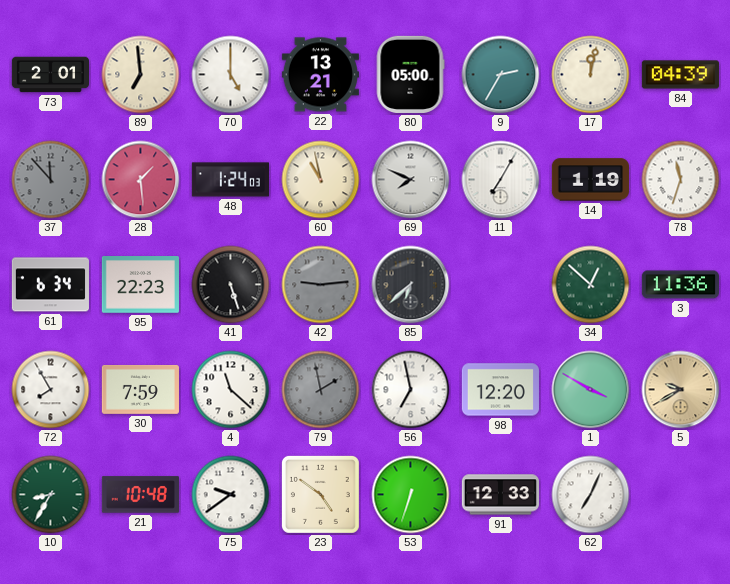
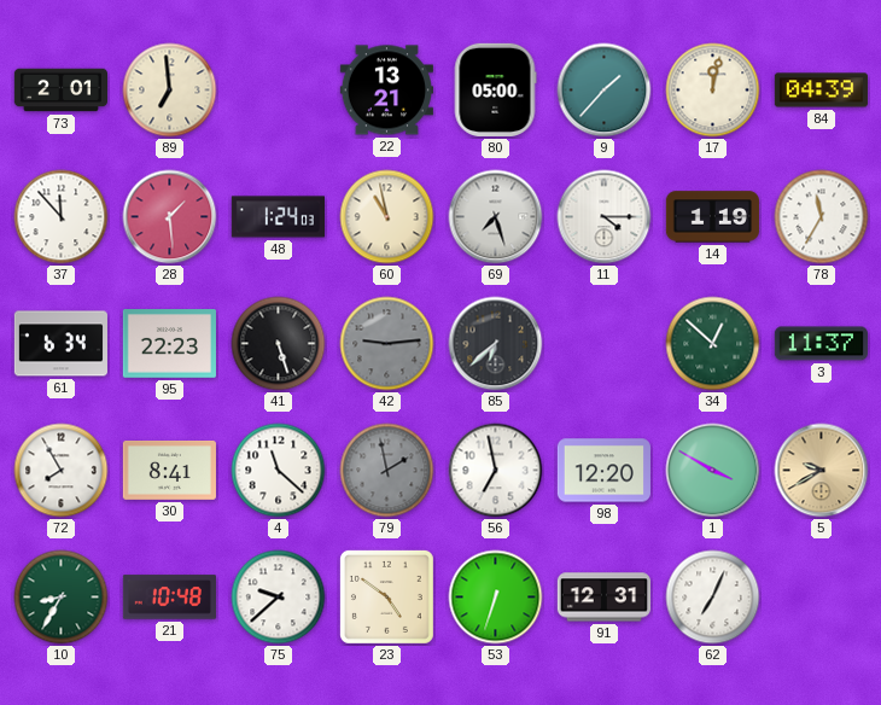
70: 5:00 -> none (231, 75)
9: 2:35 -> 1:37 (605, 91)
37 dial: grey -> white (62, 217)
69: 7:49 -> 7:27 (496, 217)
11: 7:05 -> 4:15 (605, 217)
78: 11:33 -> 11:35 (822, 217)
3: 11:36 -> 11:37 (821, 344)
30: 7:59 -> 8:41 (169, 471)
75: 9:39 -> 9:38 (279, 598)
91: 12:33 -> 12:31 (603, 598)
